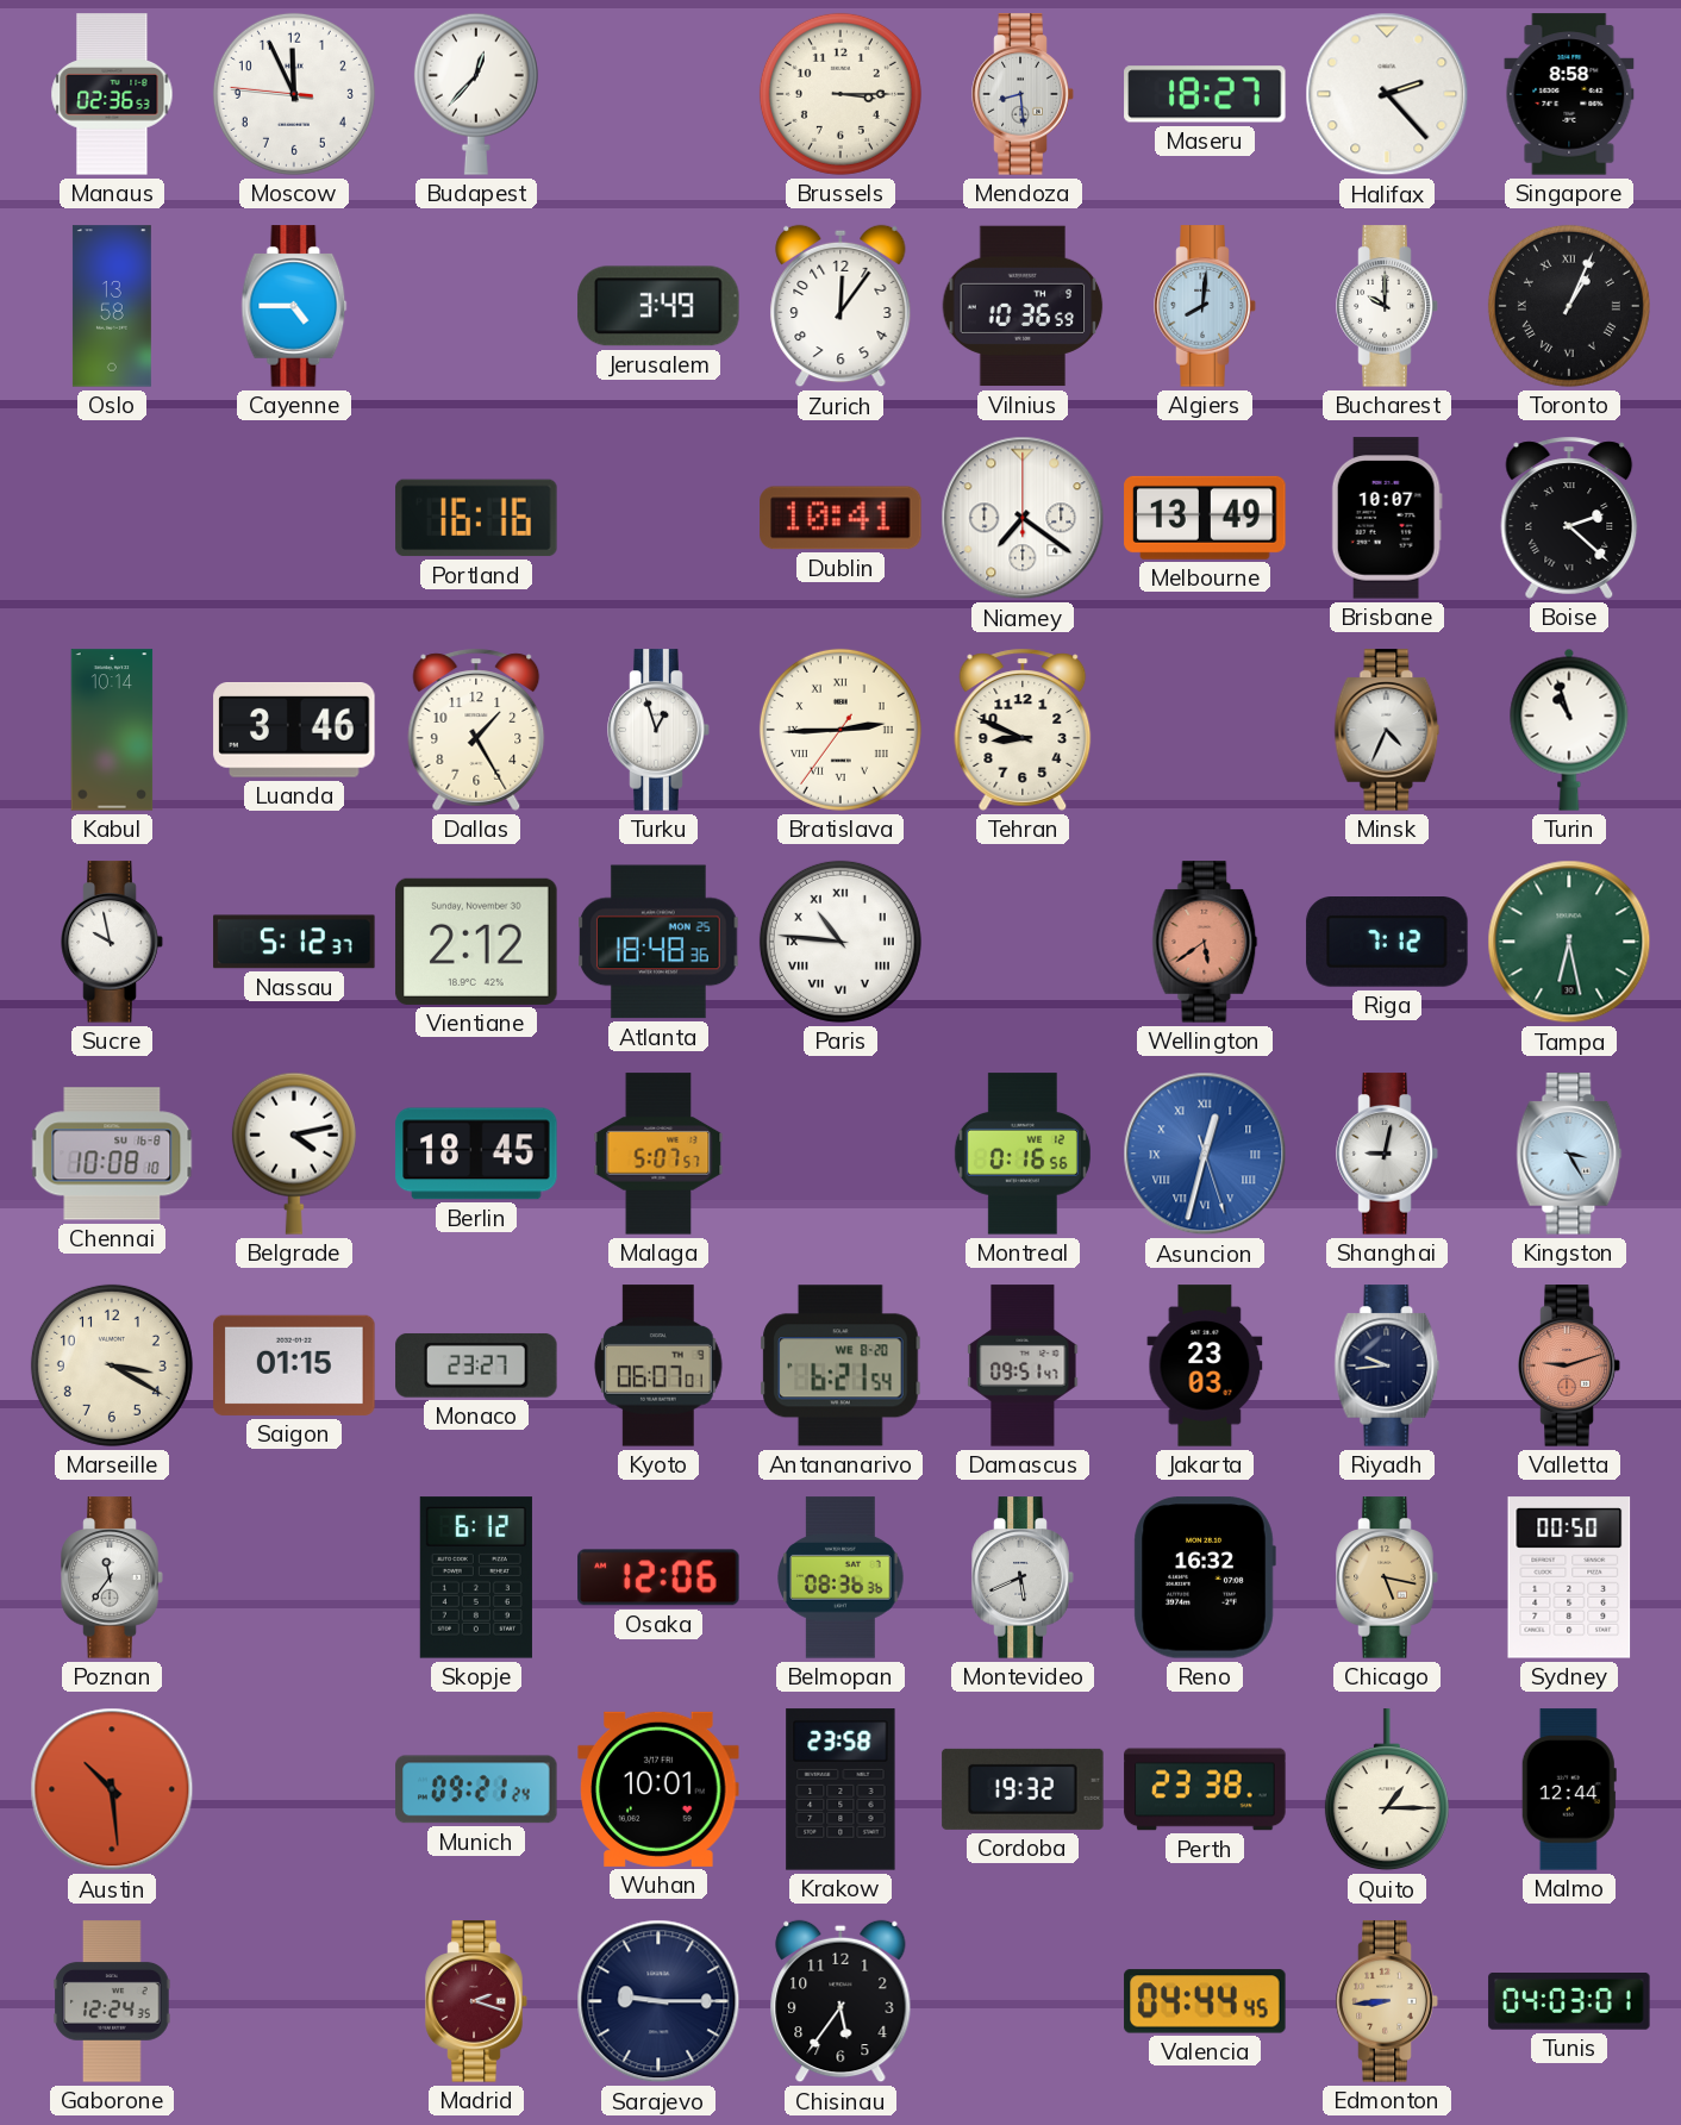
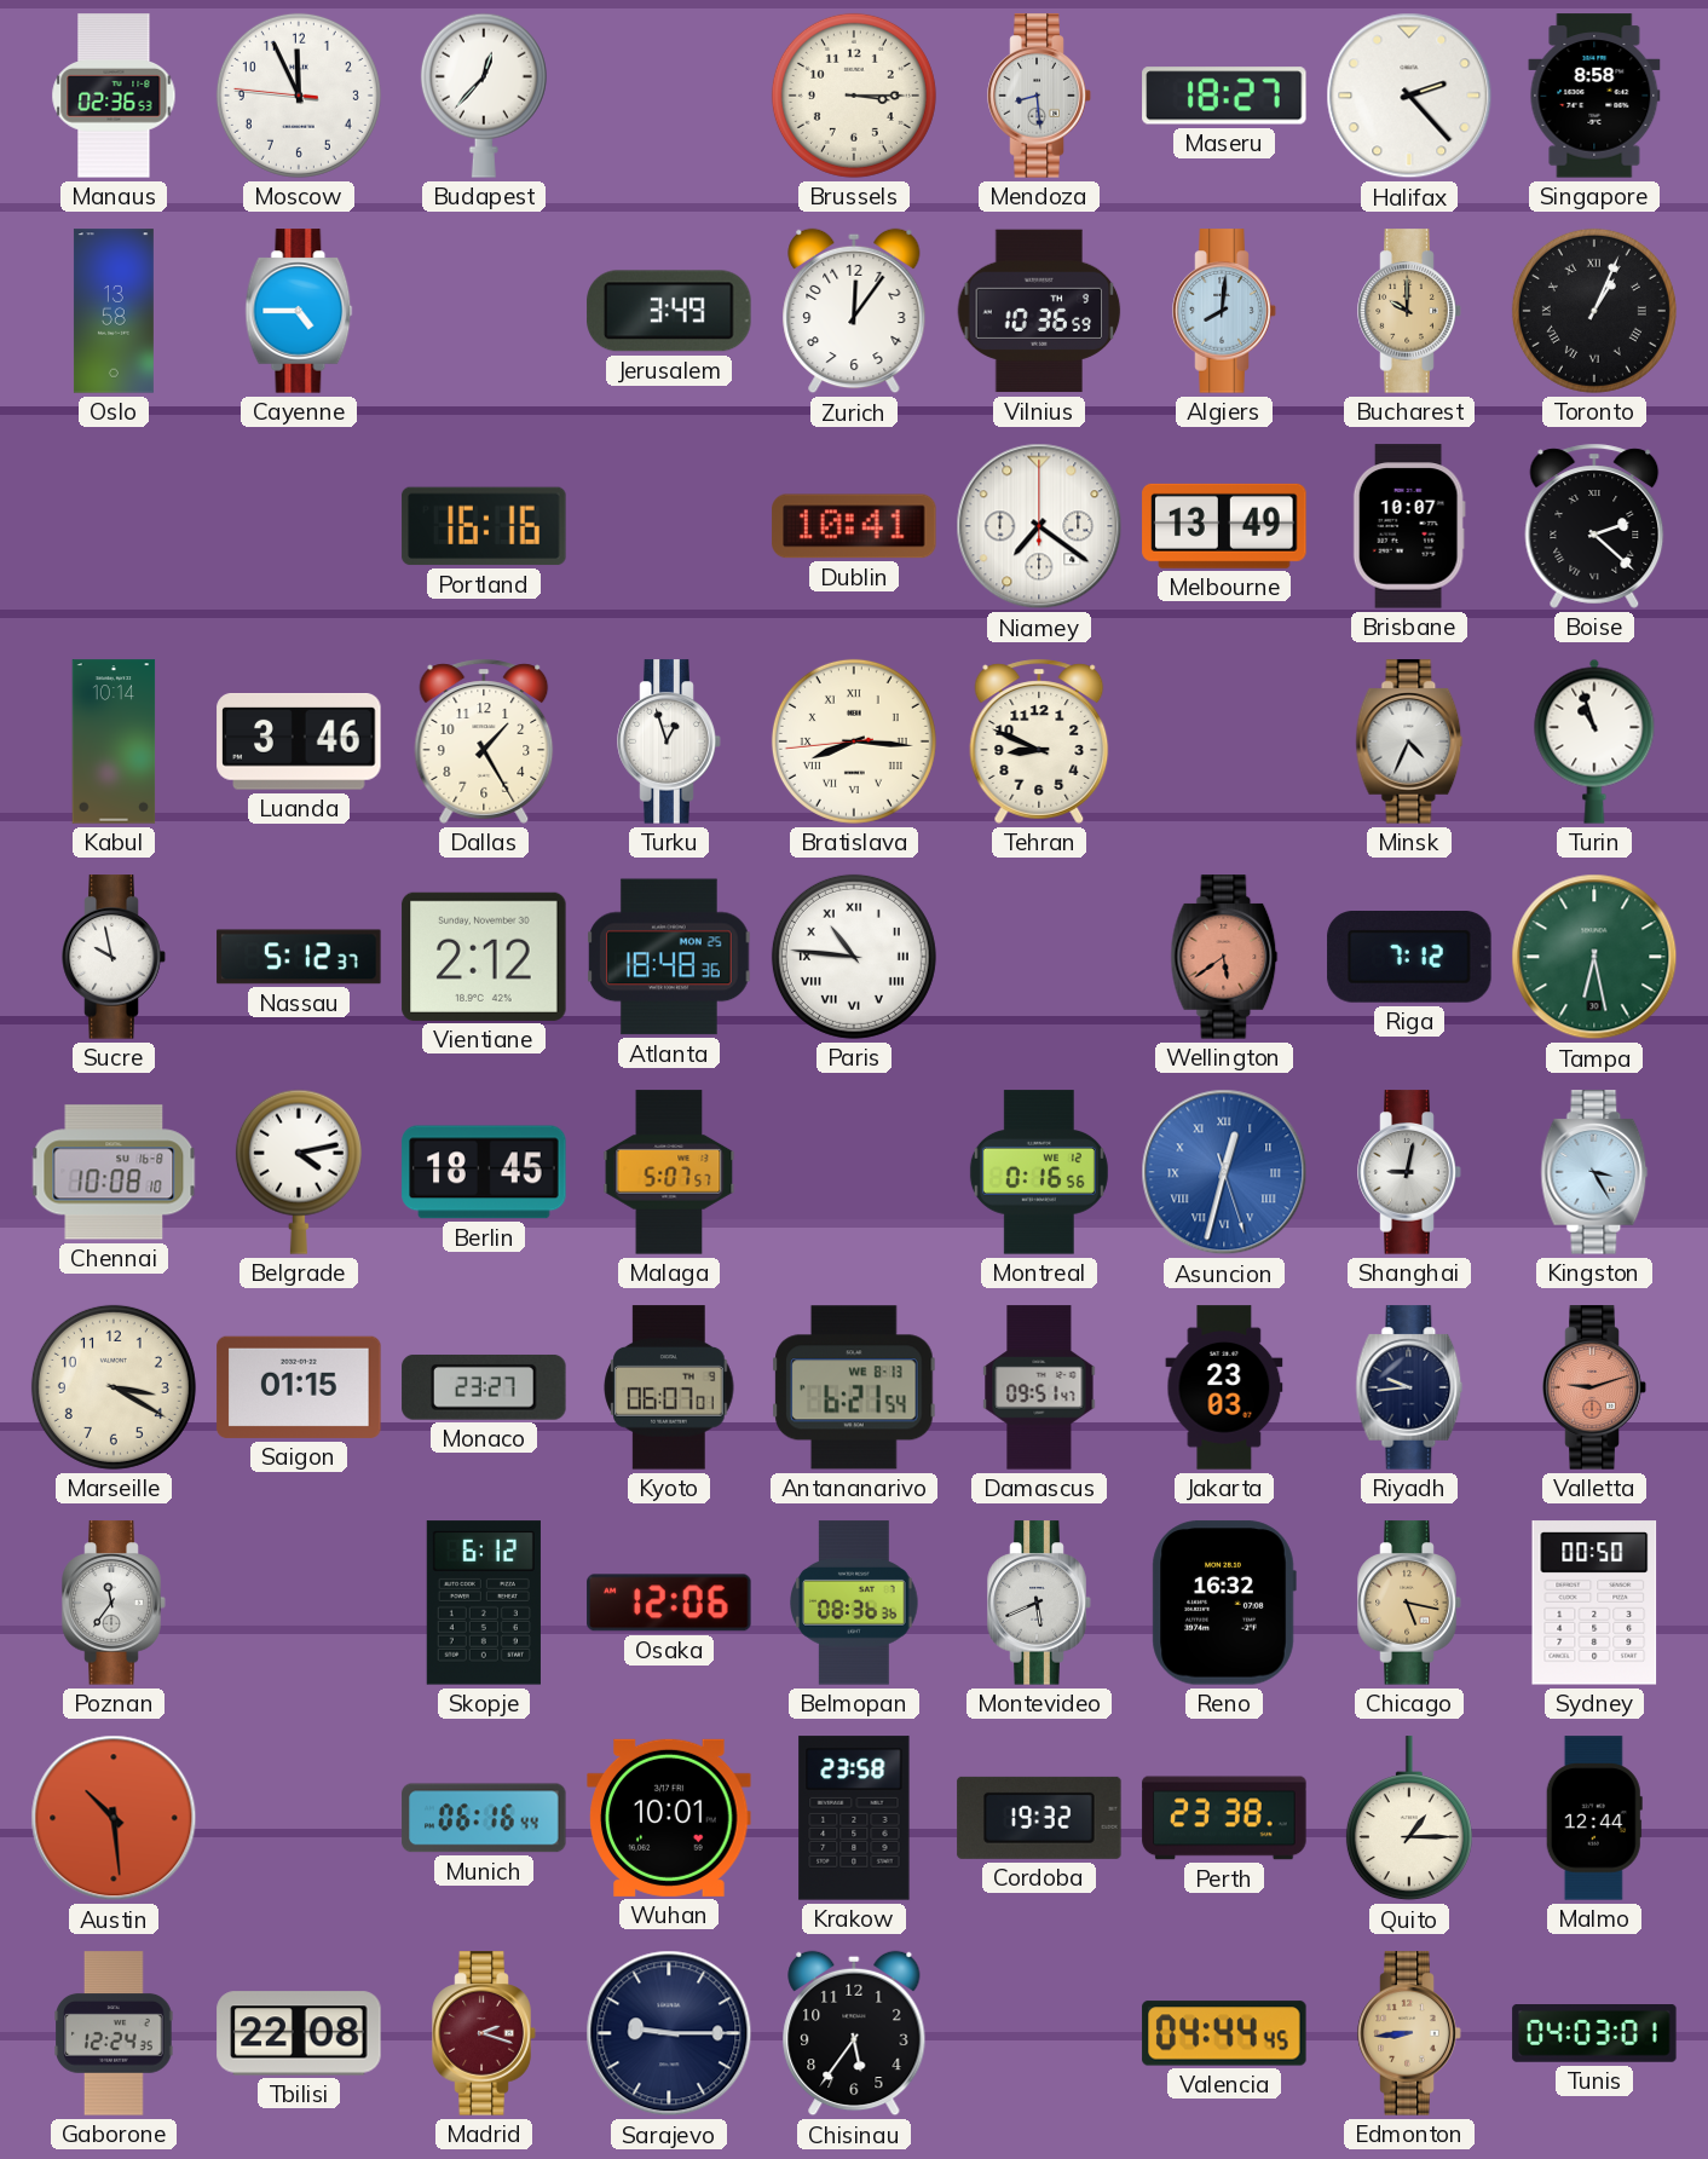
Bucharest dial: white -> champagne (1409, 311)
Bratislava: 2:44 -> 8:15 (854, 741)
Antananarivo date: WE 8-20 -> WE 8-13 (854, 1387)
Munich: 09:21 -> 06:16 (484, 1818)
Tbilisi: none -> 22:08 (299, 2033)
